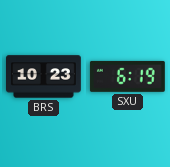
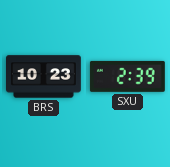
SXU: 6:19 -> 2:39 (127, 76)
